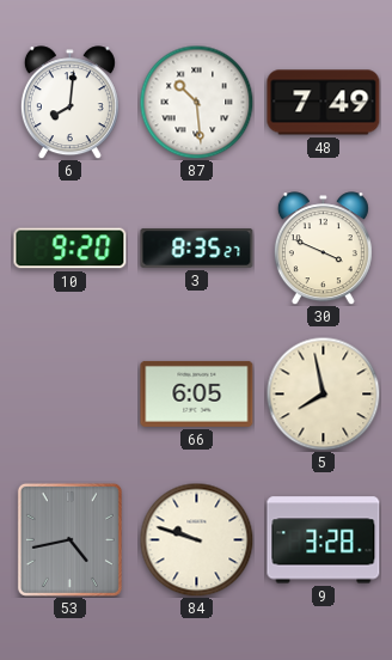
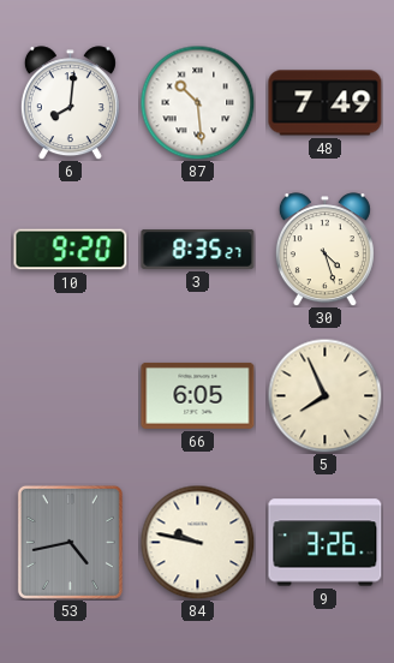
30: 3:49 -> 4:27 (324, 250)
5: 7:58 -> 7:56 (324, 395)
84: 9:48 -> 9:47 (197, 542)
9: 3:28 -> 3:26 (326, 543)
